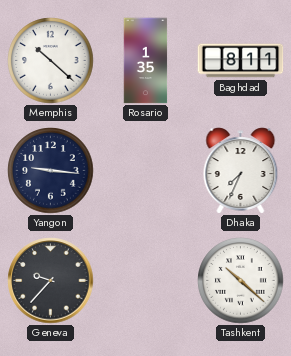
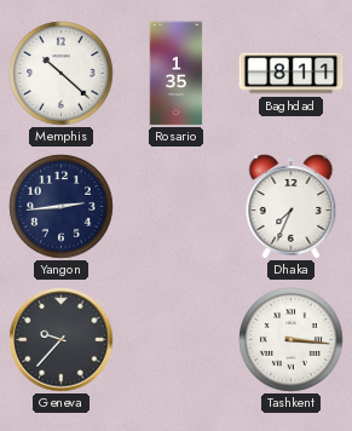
Yangon: 9:16 -> 2:44 (62, 207)
Tashkent: 10:22 -> 3:16 (292, 340)
